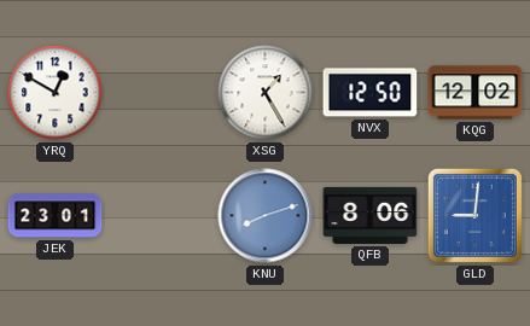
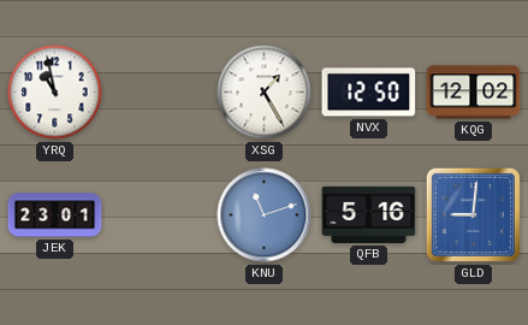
YRQ: 12:50 -> 10:58 (55, 93)
KNU: 8:12 -> 11:12 (265, 215)
QFB: 8:06 -> 5:16 (369, 214)
